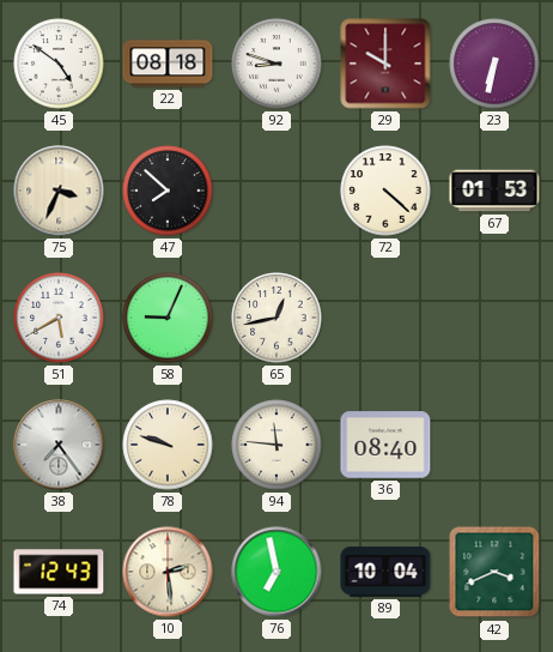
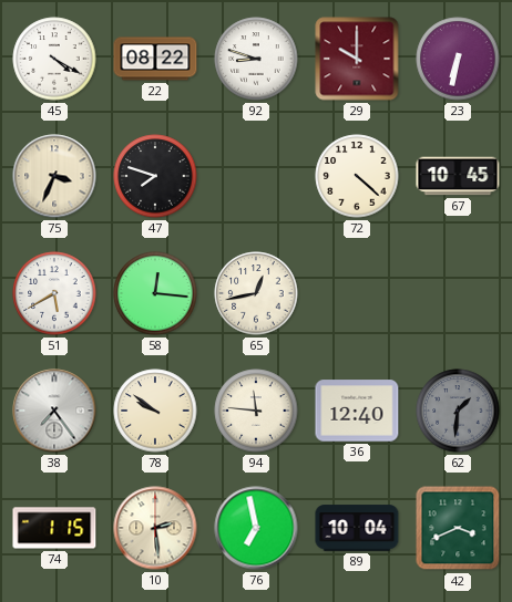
45: 4:51 -> 4:20 (54, 59)
22: 08:18 -> 08:22 (155, 59)
47: 7:52 -> 7:48 (155, 176)
67: 01:53 -> 10:45 (458, 176)
58: 9:04 -> 12:16 (155, 293)
78: 9:48 -> 9:51 (155, 411)
36: 08:40 -> 12:40 (357, 411)
62: none -> 1:31 (458, 411)
74: 12:43 -> 1:15 (54, 528)
